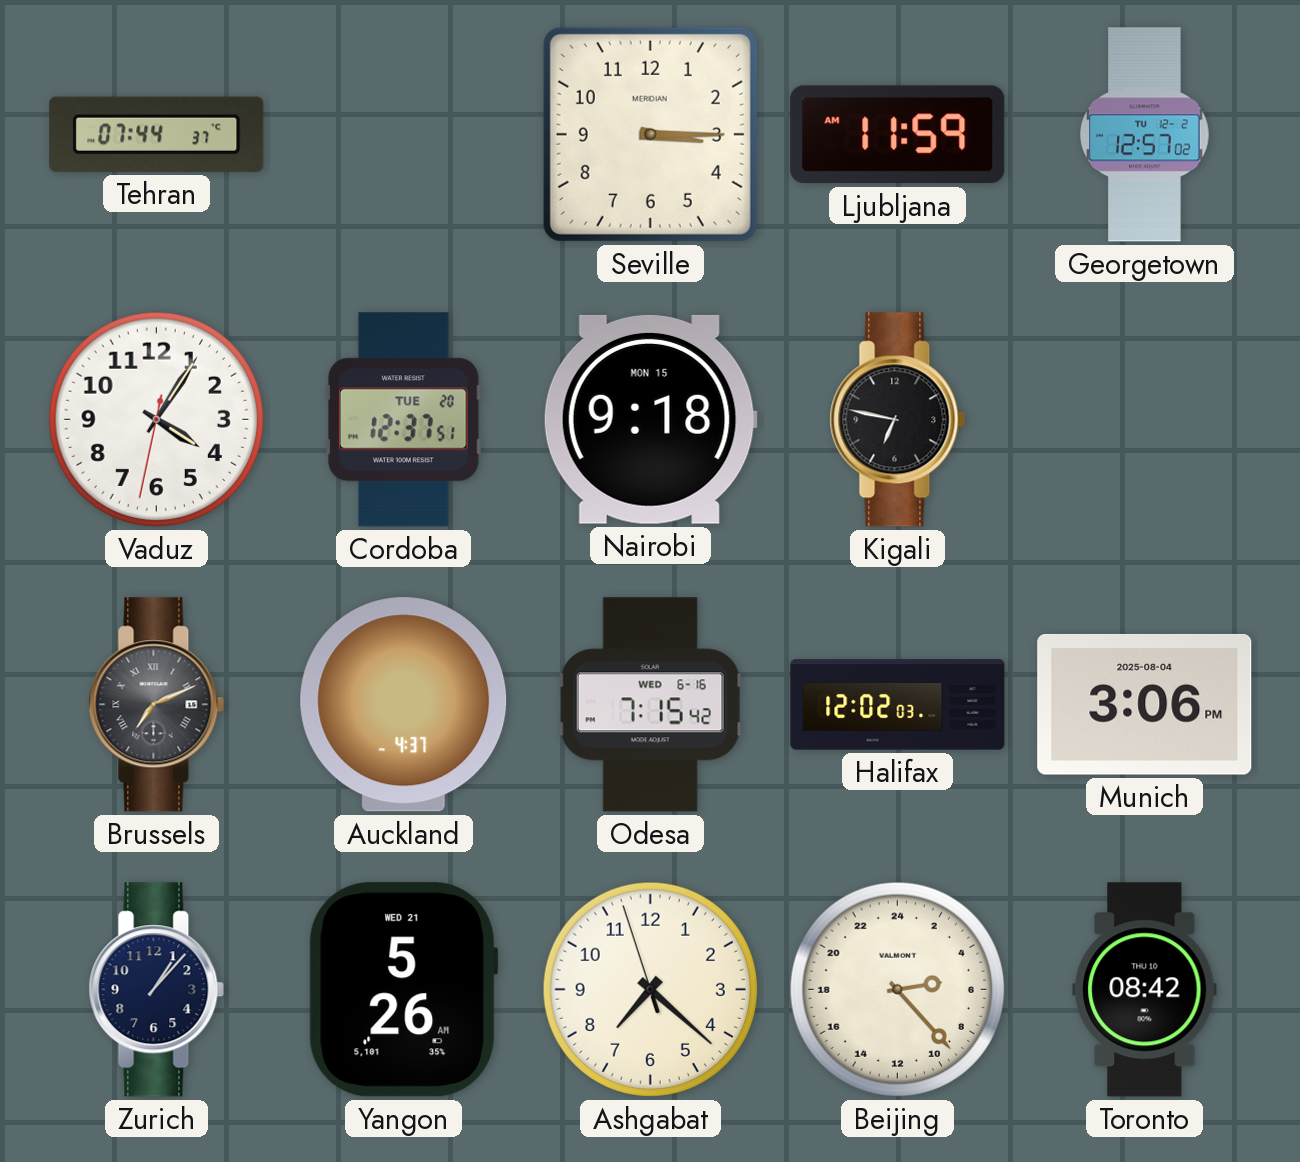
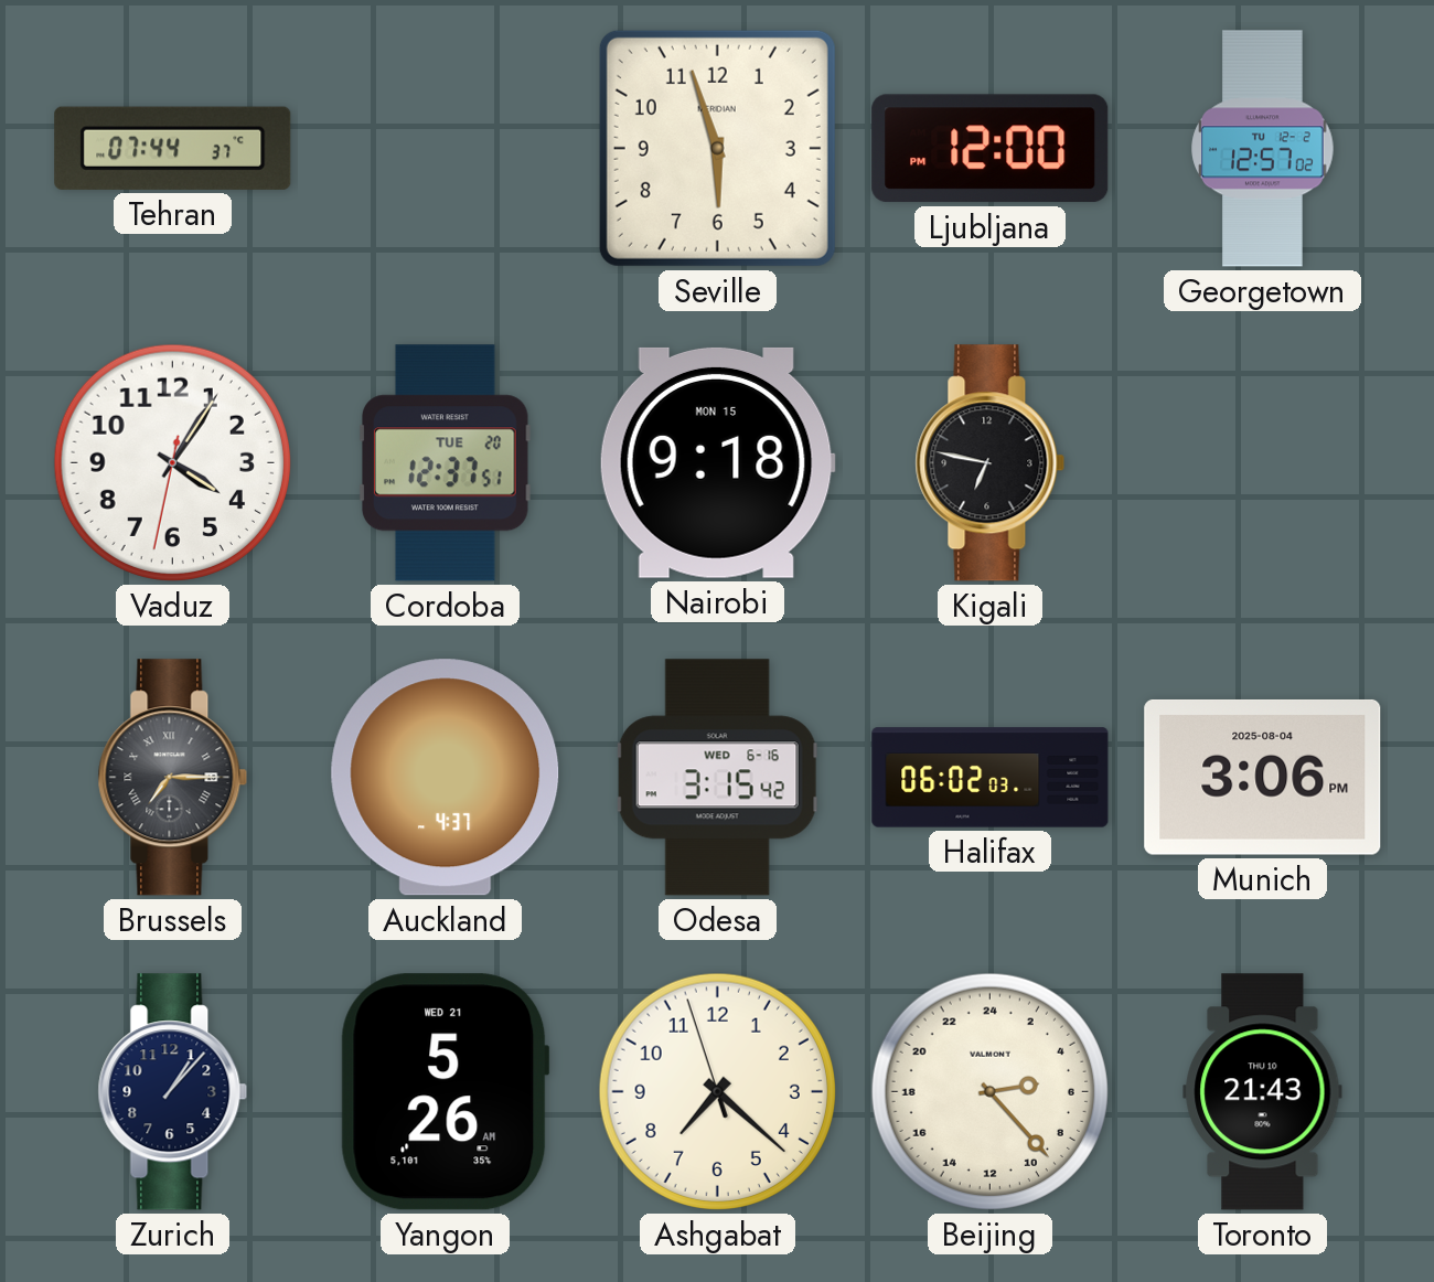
Seville: 3:15 -> 5:57 (717, 148)
Ljubljana: 11:59 -> 12:00 (991, 149)
Brussels: 7:11 -> 7:15 (173, 778)
Odesa: 7:15 -> 3:15 (718, 778)
Halifax: 12:02 -> 06:02 (991, 778)
Toronto: 08:42 -> 21:43 (1263, 1092)
